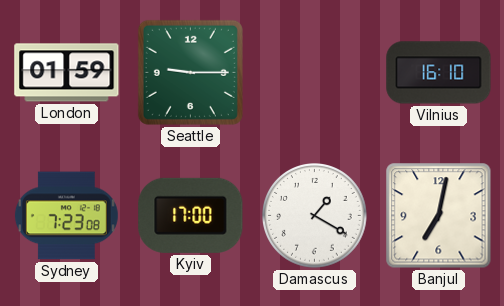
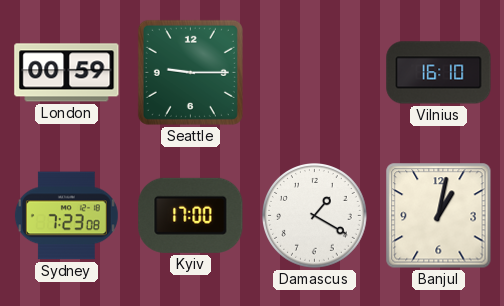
London: 01:59 -> 00:59 (67, 73)
Banjul: 7:02 -> 1:02 (439, 216)
